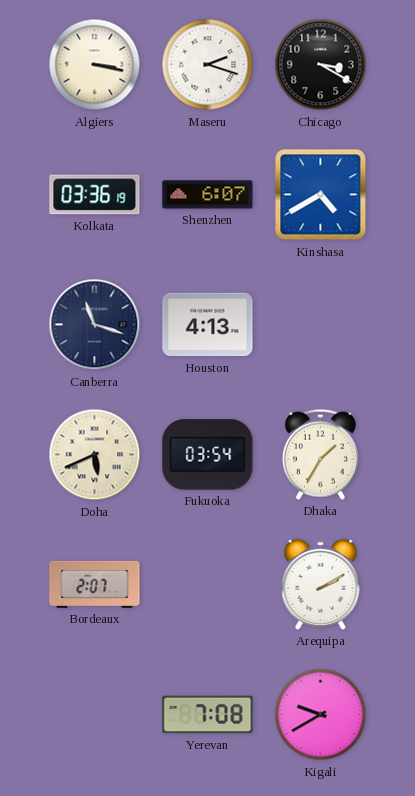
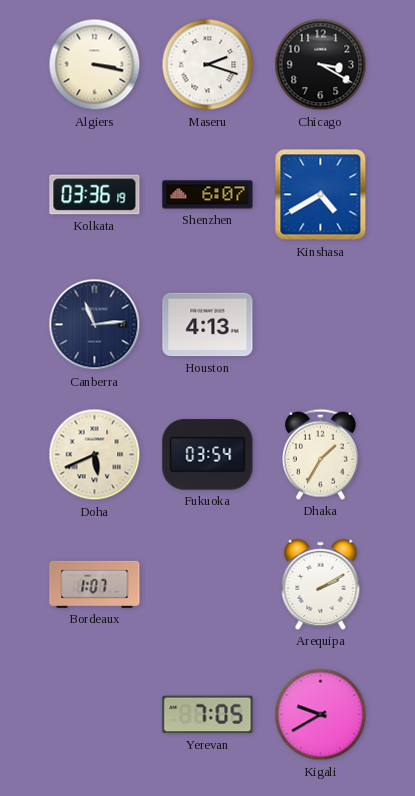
Canberra: 11:18 -> 11:14 (95, 325)
Bordeaux: 2:07 -> 1:07 (95, 584)
Yerevan: 7:08 -> 7:05 (208, 715)
